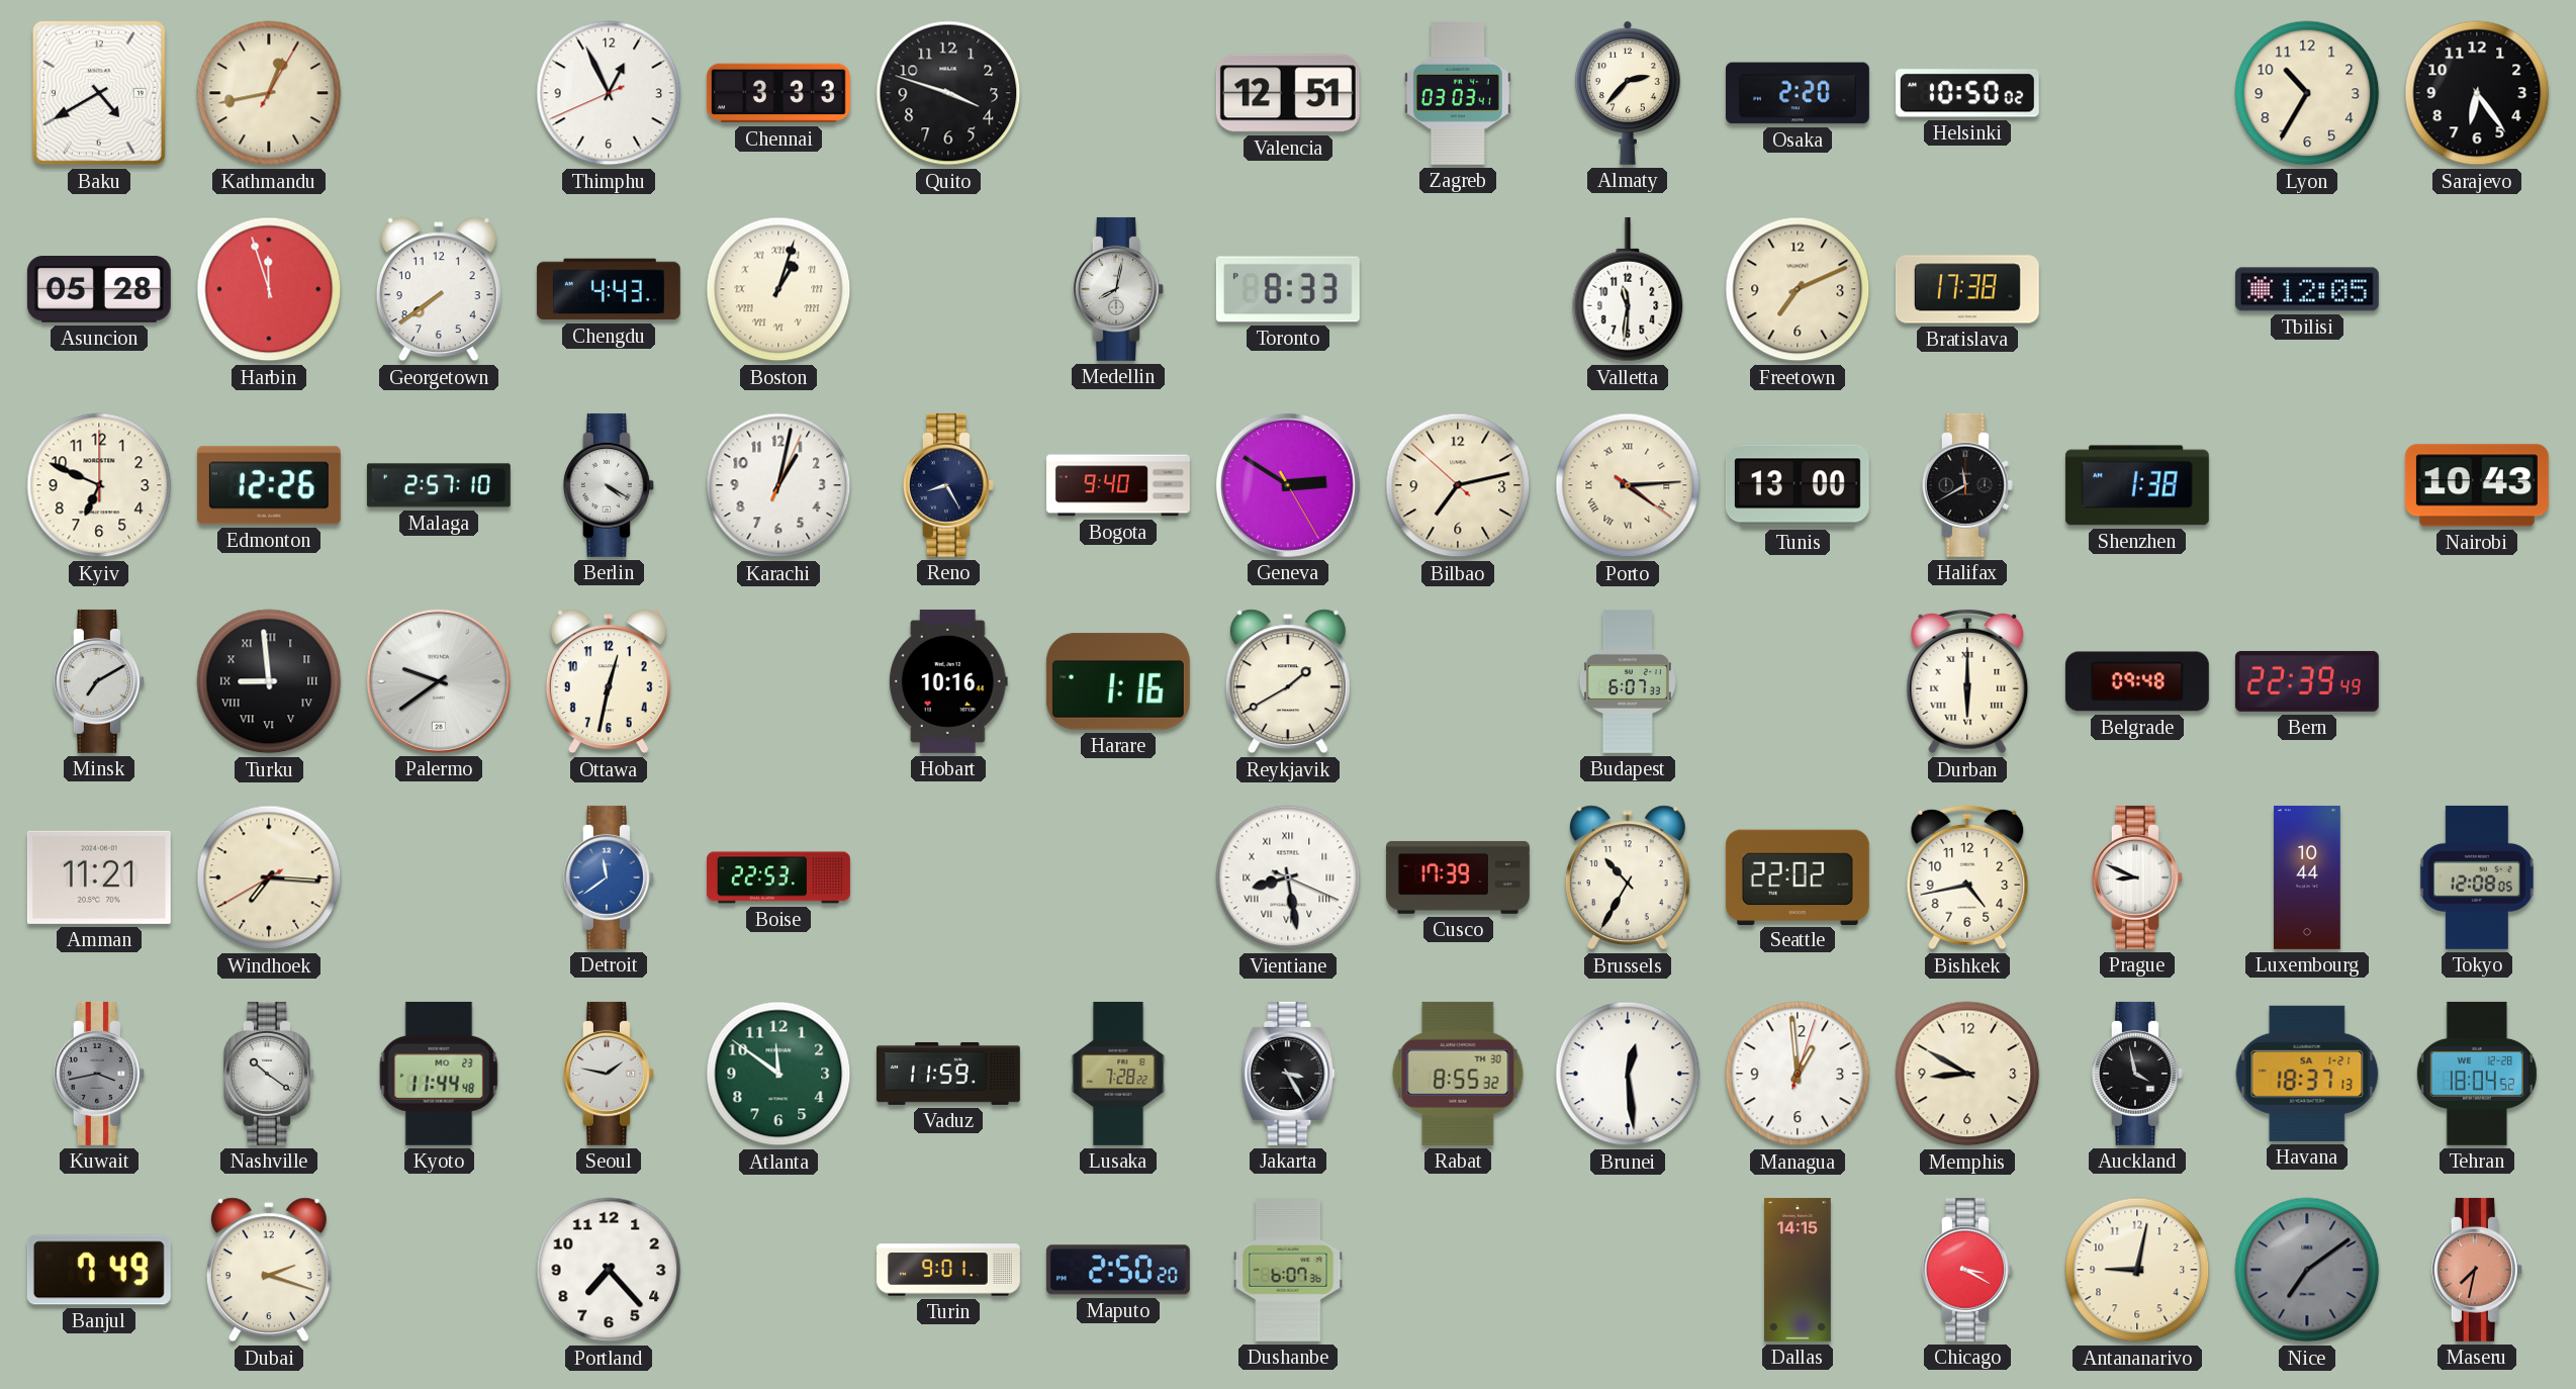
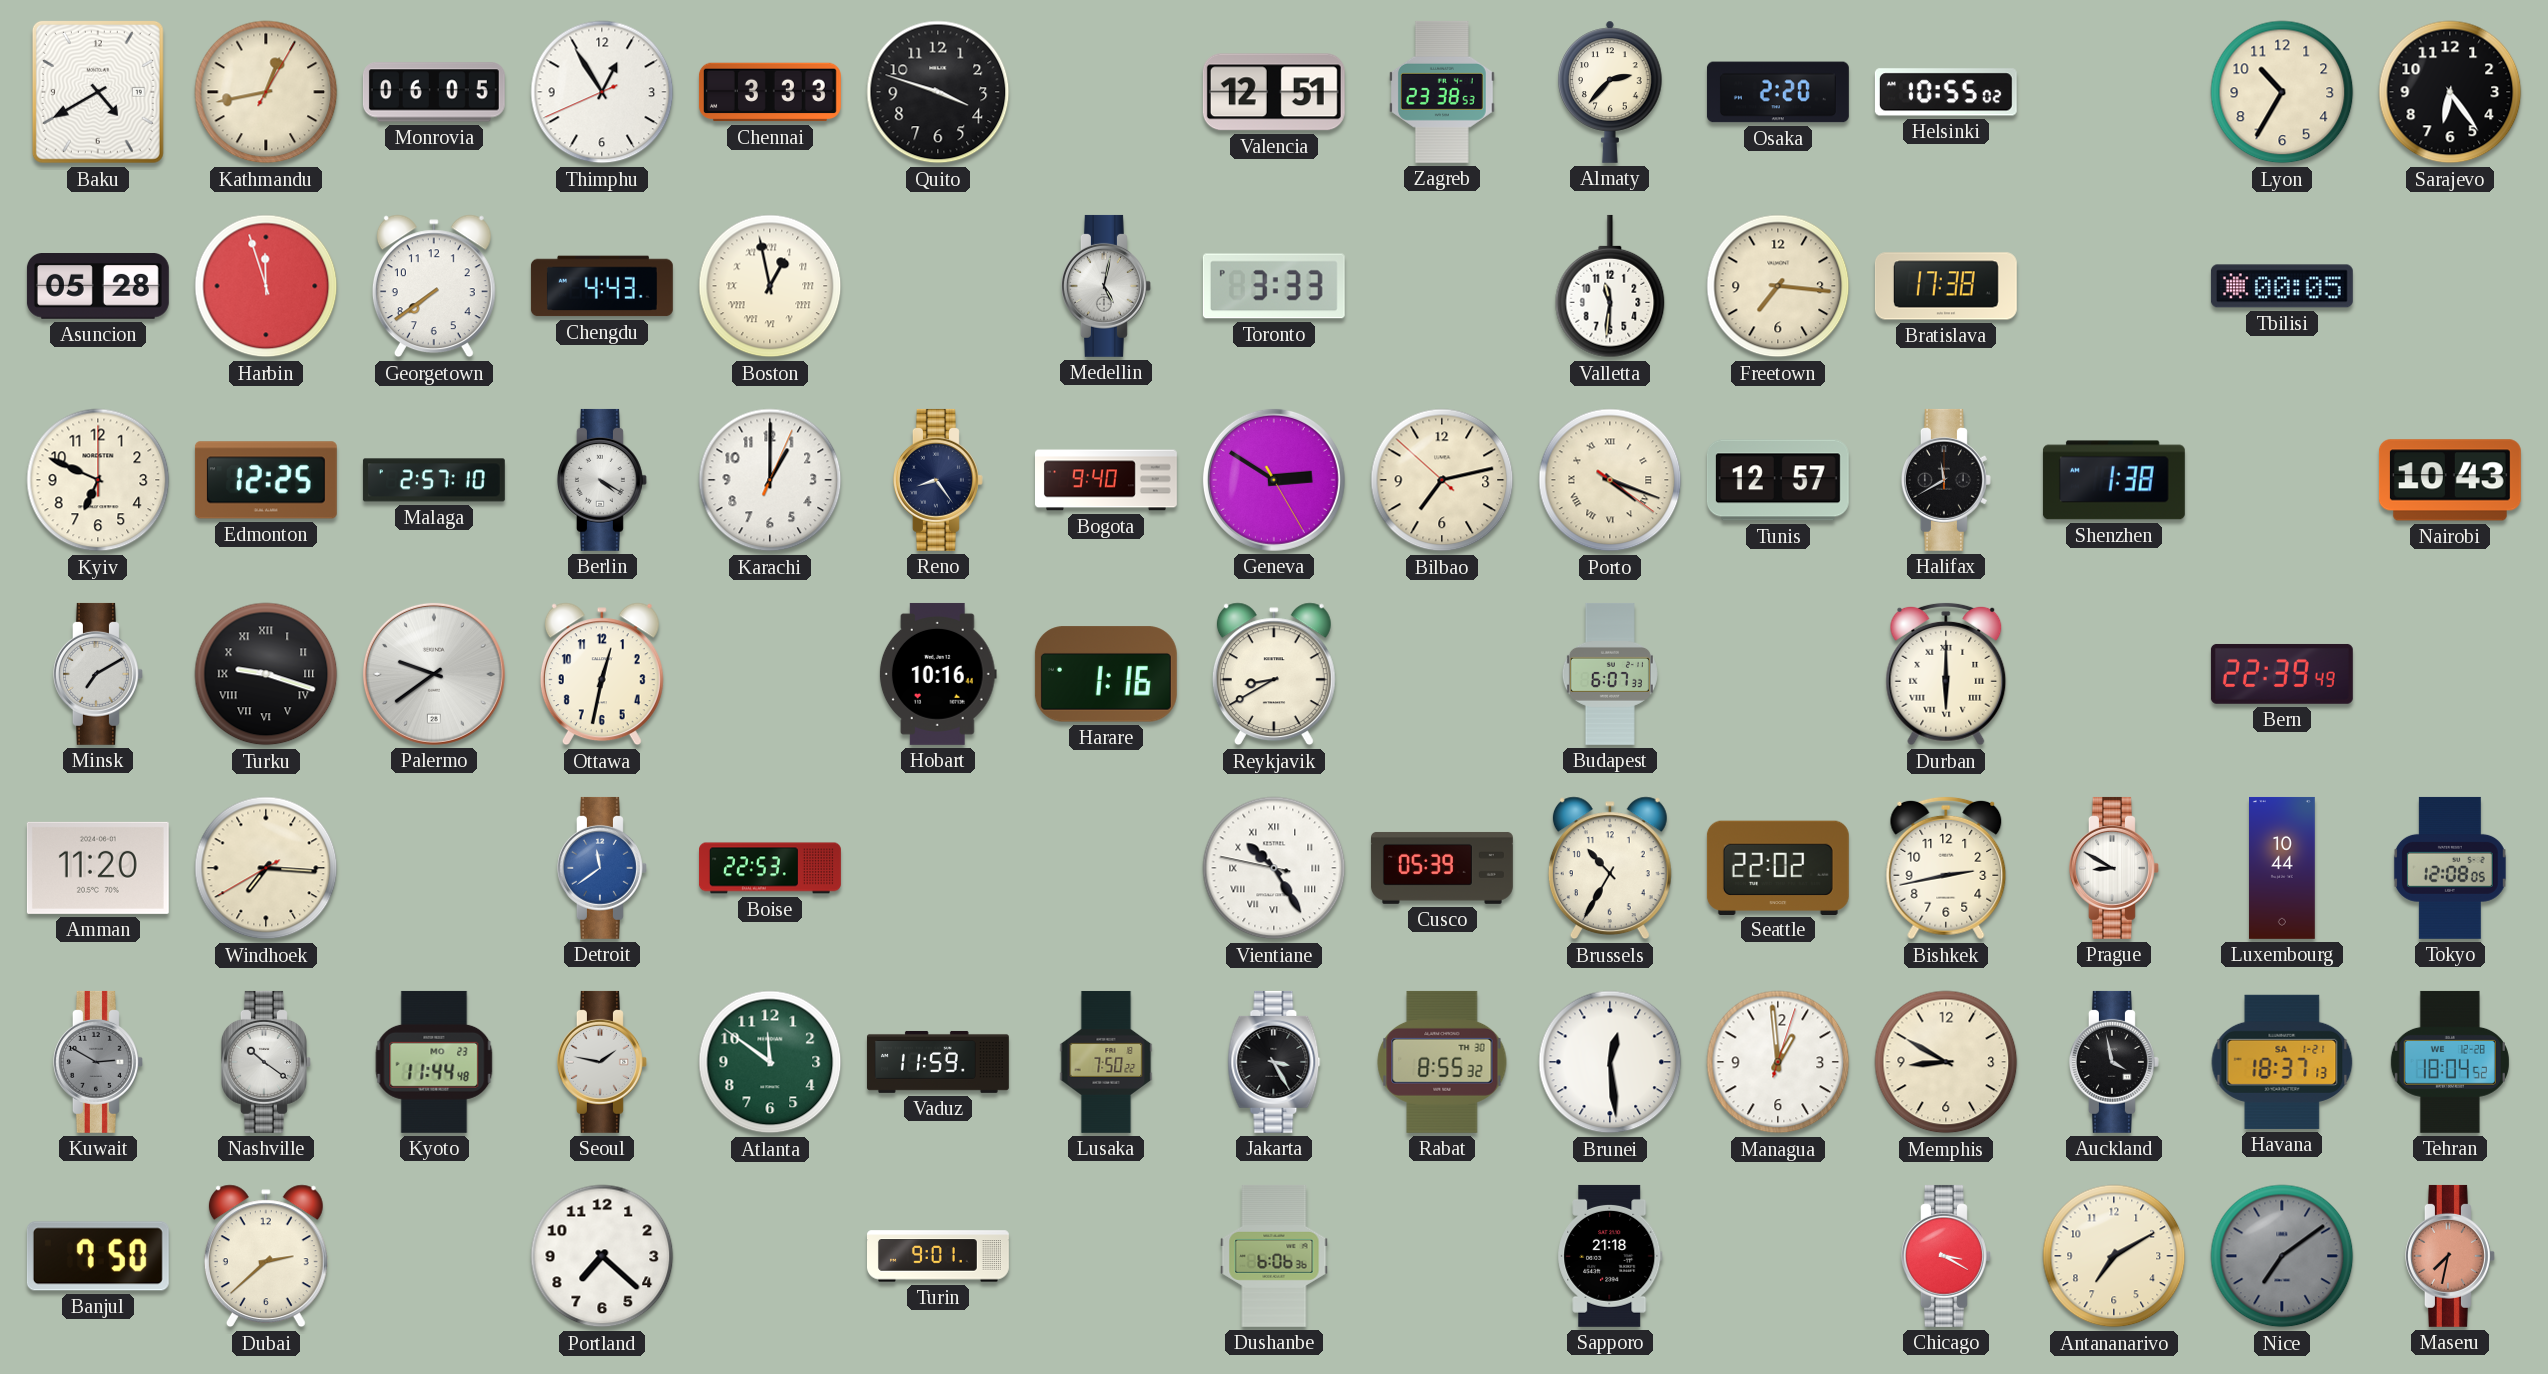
Monrovia: none -> 06:05 (434, 92)
Thimphu: 12:55 -> 12:54 (602, 92)
Zagreb: 03:03 -> 23:38 (1442, 92)
Helsinki: 10:50 -> 10:55 (1946, 92)
Boston: 1:03 -> 12:58 (770, 286)
Medellin: 8:02 -> 5:02 (1106, 286)
Toronto: 8:33 -> 3:33 (1274, 286)
Freetown: 7:11 -> 7:16 (1778, 286)
Tbilisi: 12:05 -> 00:05 (2282, 286)
Edmonton: 12:26 -> 12:25 (266, 480)
Karachi: 1:02 -> 1:00 (770, 480)
Reno: 8:25 -> 8:24 (938, 480)
Porto: 4:14 -> 4:18 (1610, 480)
Tunis: 13:00 -> 12:57 (1778, 480)
Turku: 8:59 -> 9:18 (266, 674)
Reykjavik: 1:40 -> 8:40 (1274, 674)
Belgrade: 09:48 -> none (2137, 681)
Amman: 11:21 -> 11:20 (98, 868)
Vientiane: 8:28 -> 10:24 (1274, 868)
Cusco: 17:39 -> 05:39 (1442, 868)
Bishkek: 4:43 -> 2:43 (1946, 868)
Prague: 8:49 -> 8:50 (2114, 868)
Kuwait: 3:43 -> 2:50 (98, 1062)
Lusaka: 7:28 -> 7:50 (1106, 1062)
Banjul: 7:49 -> 7:50 (98, 1256)
Dubai: 2:18 -> 2:38 (266, 1256)
Portland: 7:23 -> 7:22 (602, 1256)
Maputo: 2:50 -> none (1118, 1270)
Dushanbe: 6:07 -> 6:06 (1274, 1256)
Sapporo: none -> 21:18 (1610, 1256)
Dallas: 14:15 -> none (1799, 1270)
Antananarivo: 9:02 -> 7:10 (2114, 1256)
